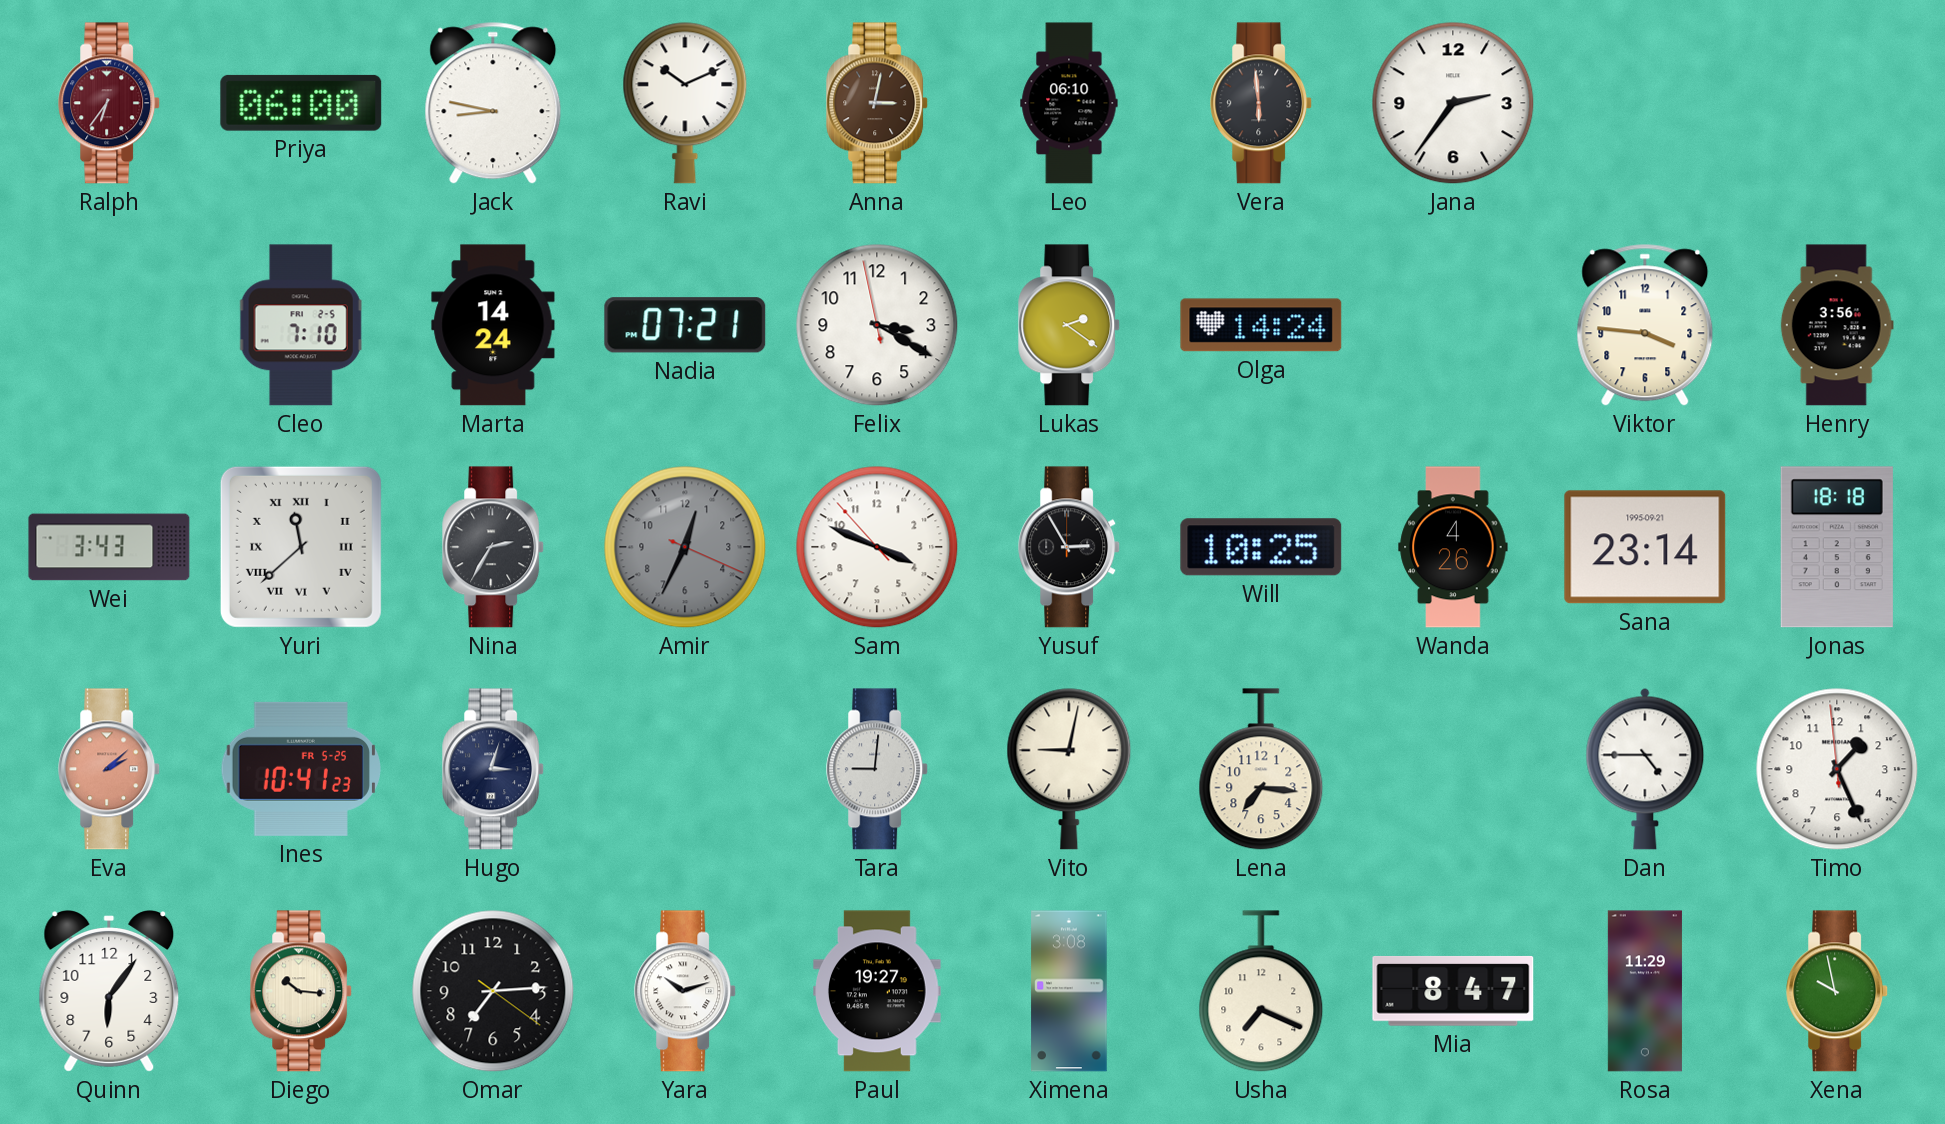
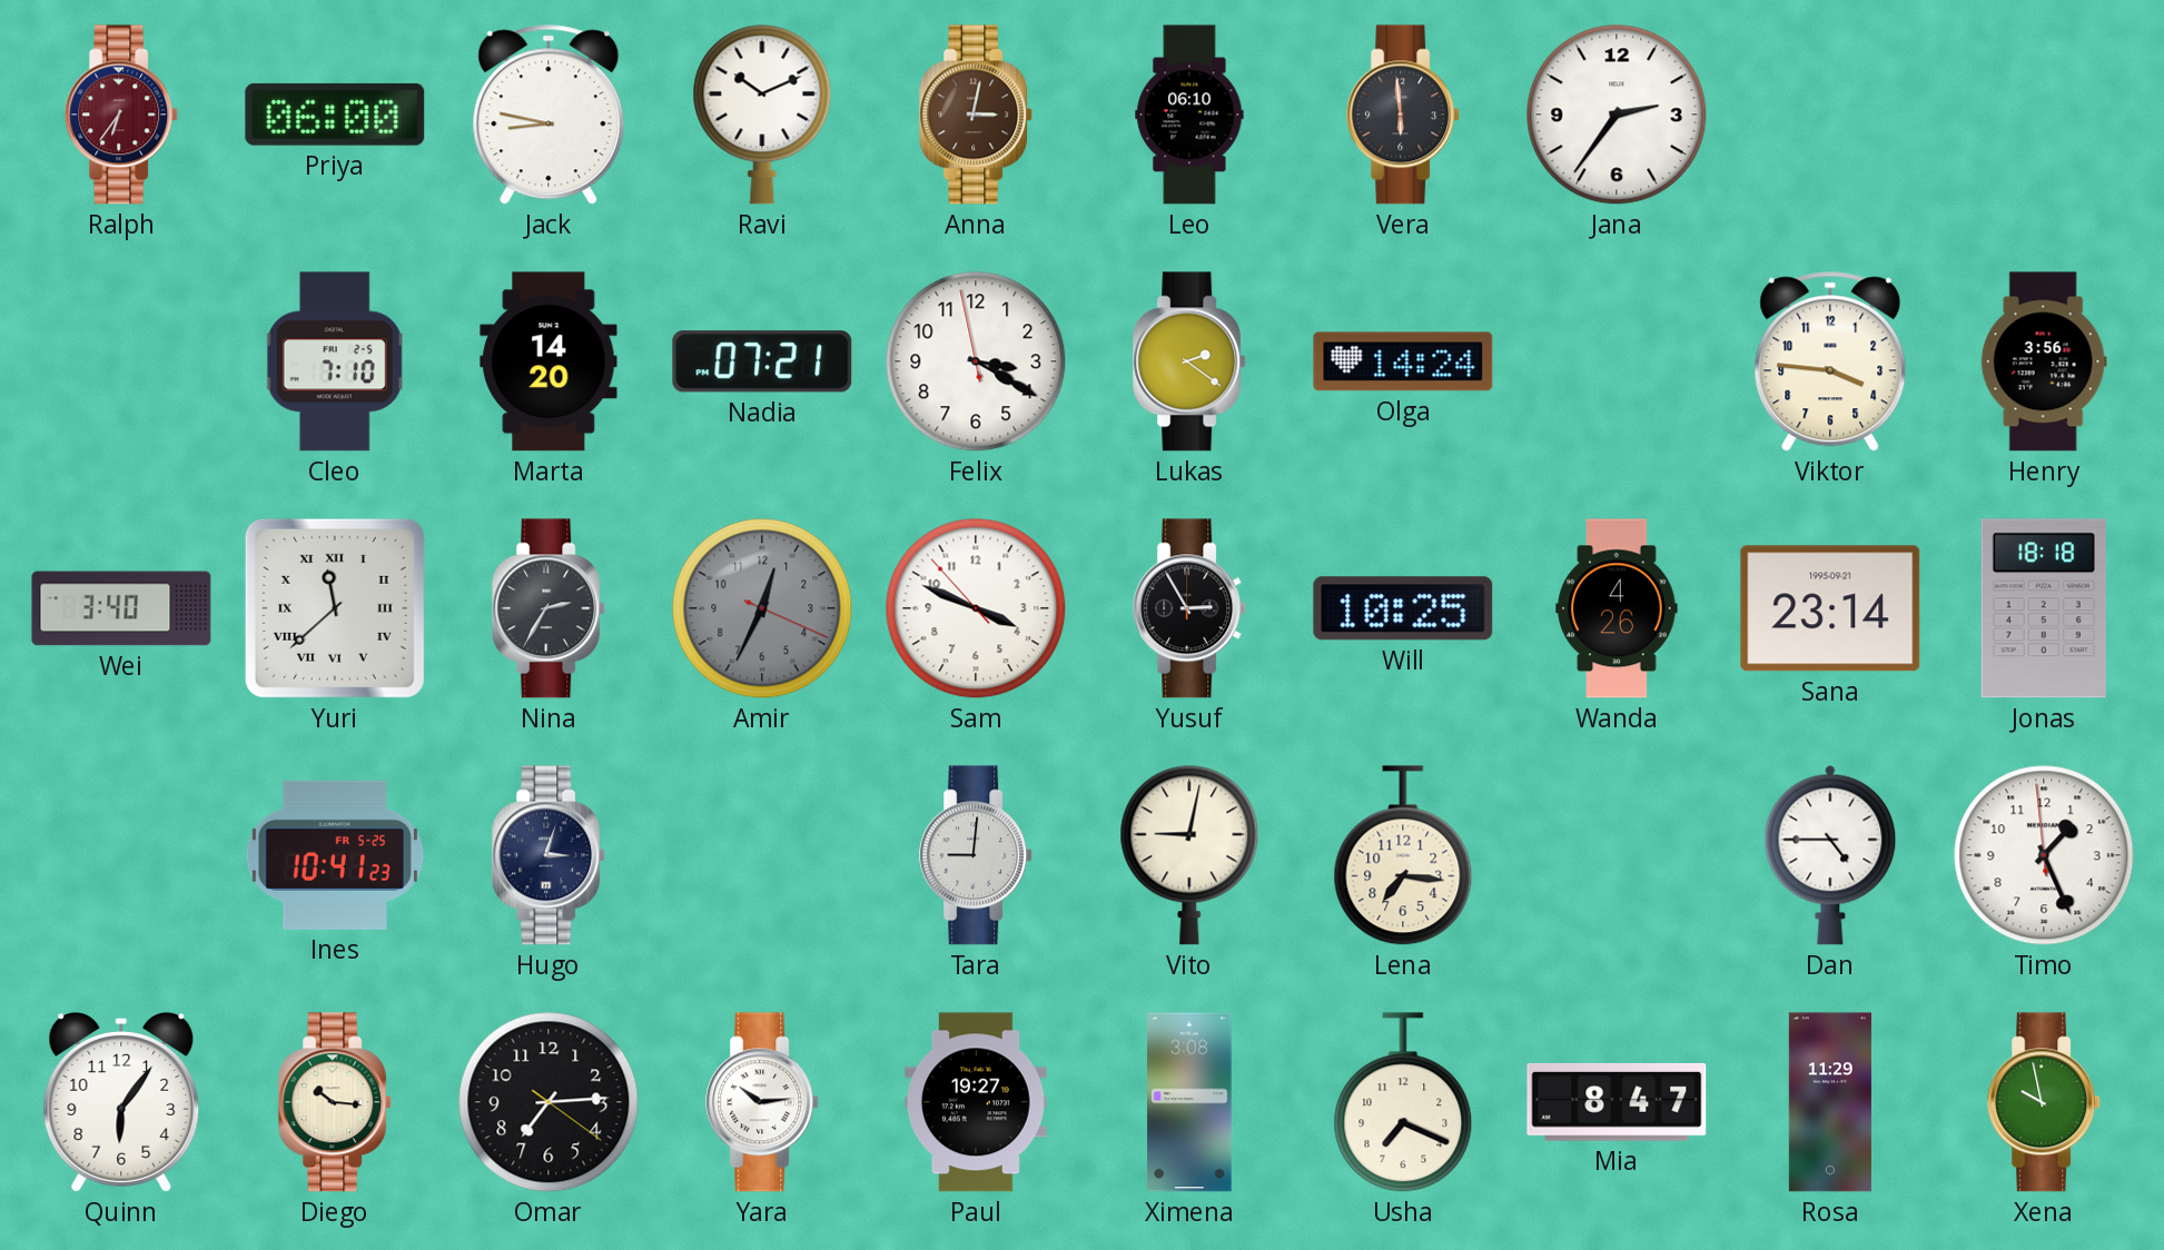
Marta: 14:24 -> 14:20 (549, 361)
Wei: 3:43 -> 3:40 (121, 608)
Eva: 2:08 -> none (110, 769)
Yara: 10:12 -> 10:14 (763, 1102)
